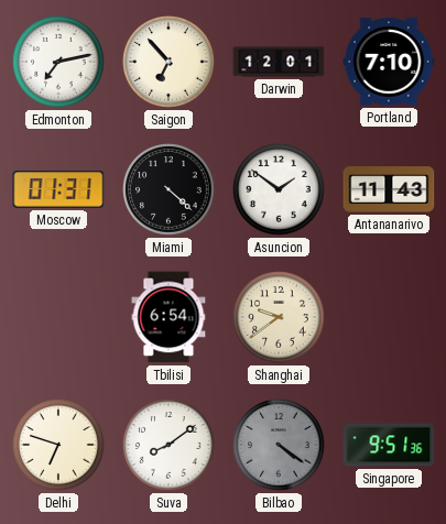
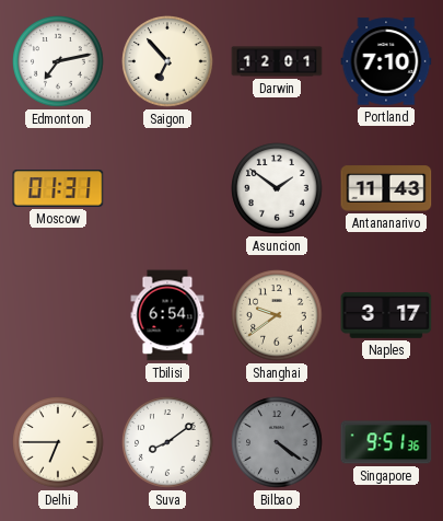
Miami: 4:22 -> none (168, 189)
Naples: none -> 3:17 (386, 315)
Delhi: 6:48 -> 6:45 (58, 442)
